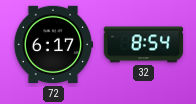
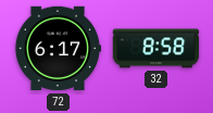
32: 8:54 -> 8:58 (156, 49)
